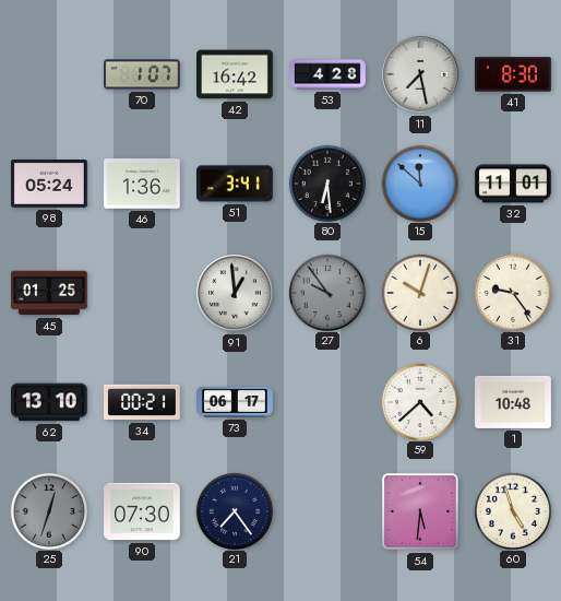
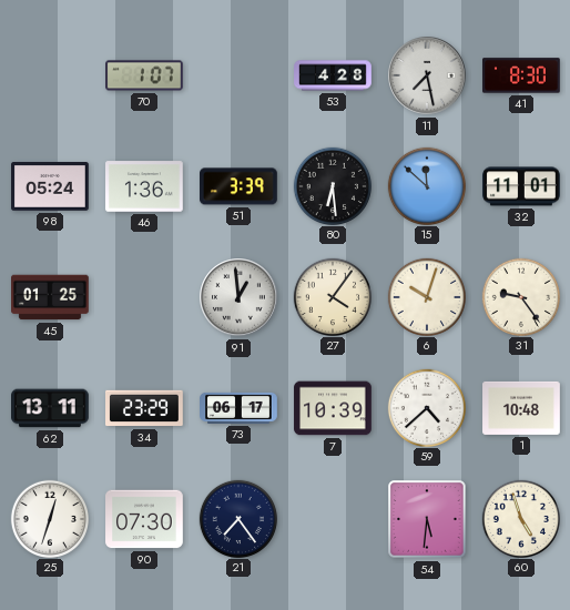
42: 16:42 -> none (235, 74)
51: 3:41 -> 3:39 (240, 186)
27: 9:54 -> 4:06 (332, 296)
27 dial: grey -> cream (332, 296)
62: 13:10 -> 13:11 (51, 408)
34: 00:21 -> 23:29 (144, 408)
7: none -> 10:39 (333, 408)
25 dial: grey -> white (49, 518)
